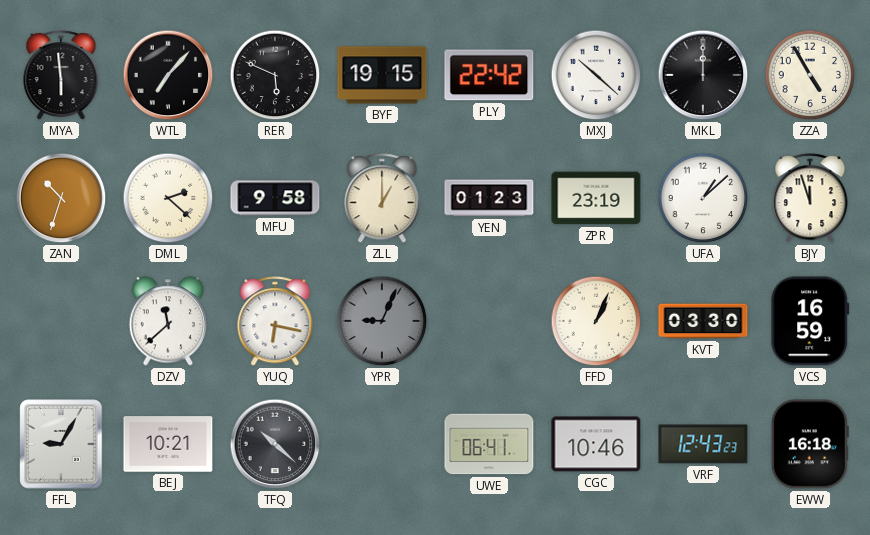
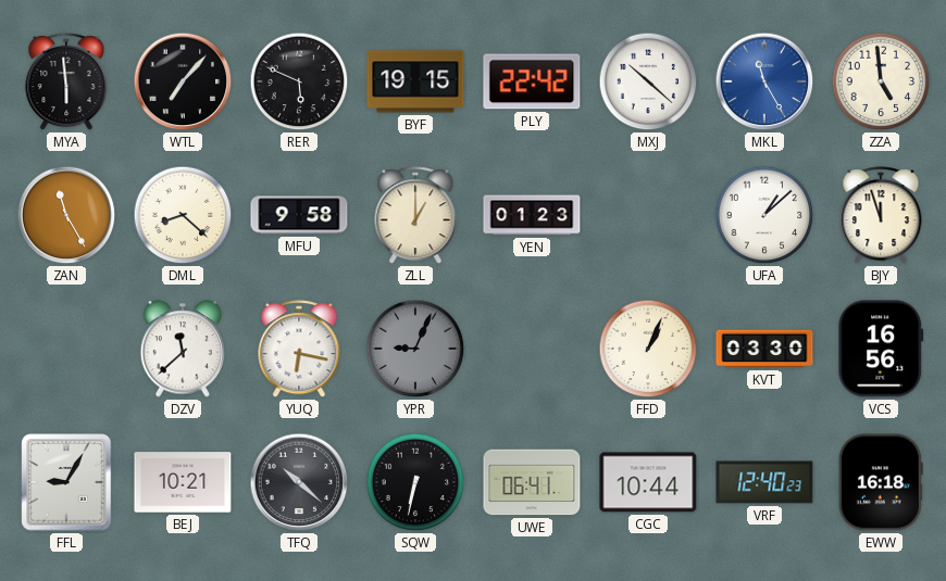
MKL: 12:00 -> 11:25 (764, 81)
MKL dial: black -> blue (764, 81)
ZZA: 4:55 -> 4:59 (881, 81)
ZAN: 10:33 -> 11:25 (66, 215)
DML: 2:22 -> 8:22 (183, 215)
ZPR: 23:19 -> none (596, 198)
VCS: 16:59 -> 16:56 (881, 349)
SQW: none -> 6:32 (415, 482)
CGC: 10:46 -> 10:44 (648, 482)
VRF: 12:43 -> 12:40 (764, 482)
